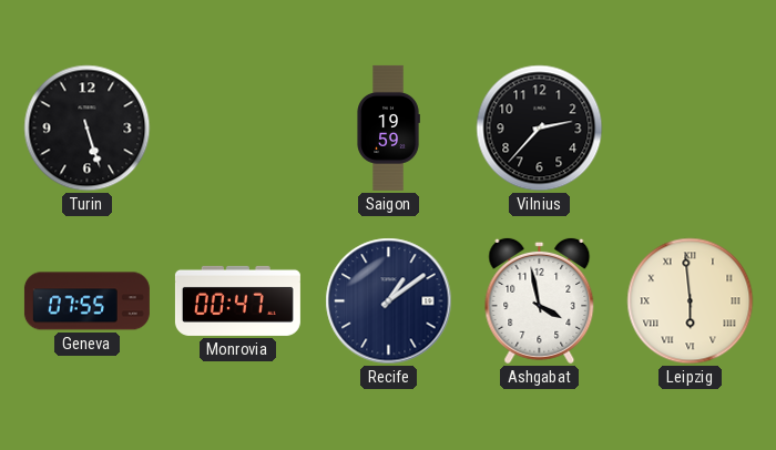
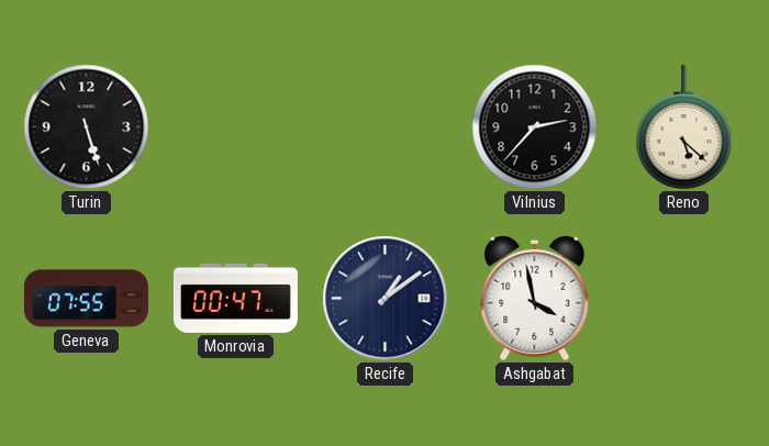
Saigon: 19:59 -> none (388, 127)
Reno: none -> 5:22 (684, 126)
Leipzig: 5:59 -> none (691, 301)
